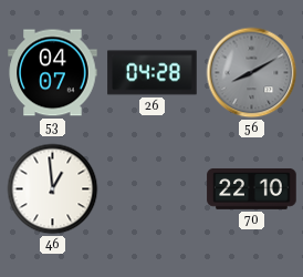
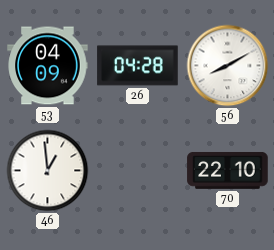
53: 04:07 -> 04:09 (48, 66)
56 dial: grey -> white (228, 66)
